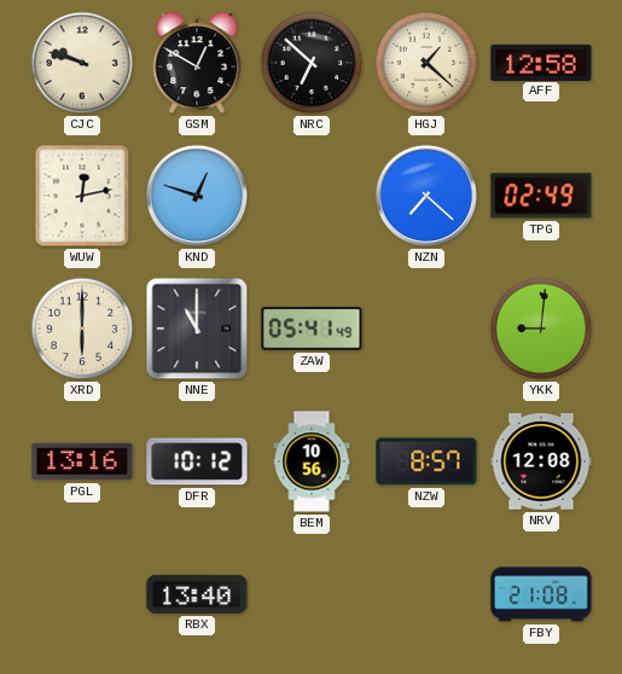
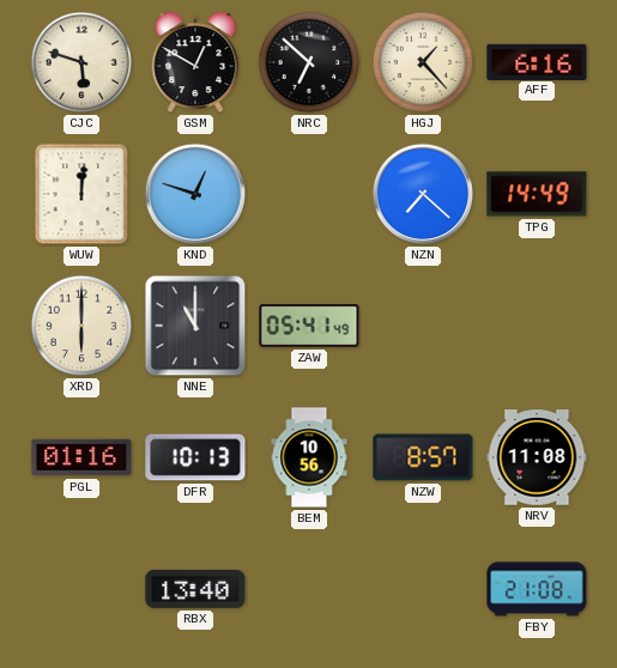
CJC: 9:48 -> 5:48 (81, 62)
HGJ: 1:22 -> 1:23 (423, 62)
AFF: 12:58 -> 6:16 (537, 61)
WUW: 12:13 -> 12:01 (81, 194)
TPG: 02:49 -> 14:49 (537, 194)
YKK: 9:01 -> none (541, 329)
PGL: 13:16 -> 01:16 (81, 457)
DFR: 10:12 -> 10:13 (195, 457)
NRV: 12:08 -> 11:08 (537, 457)
